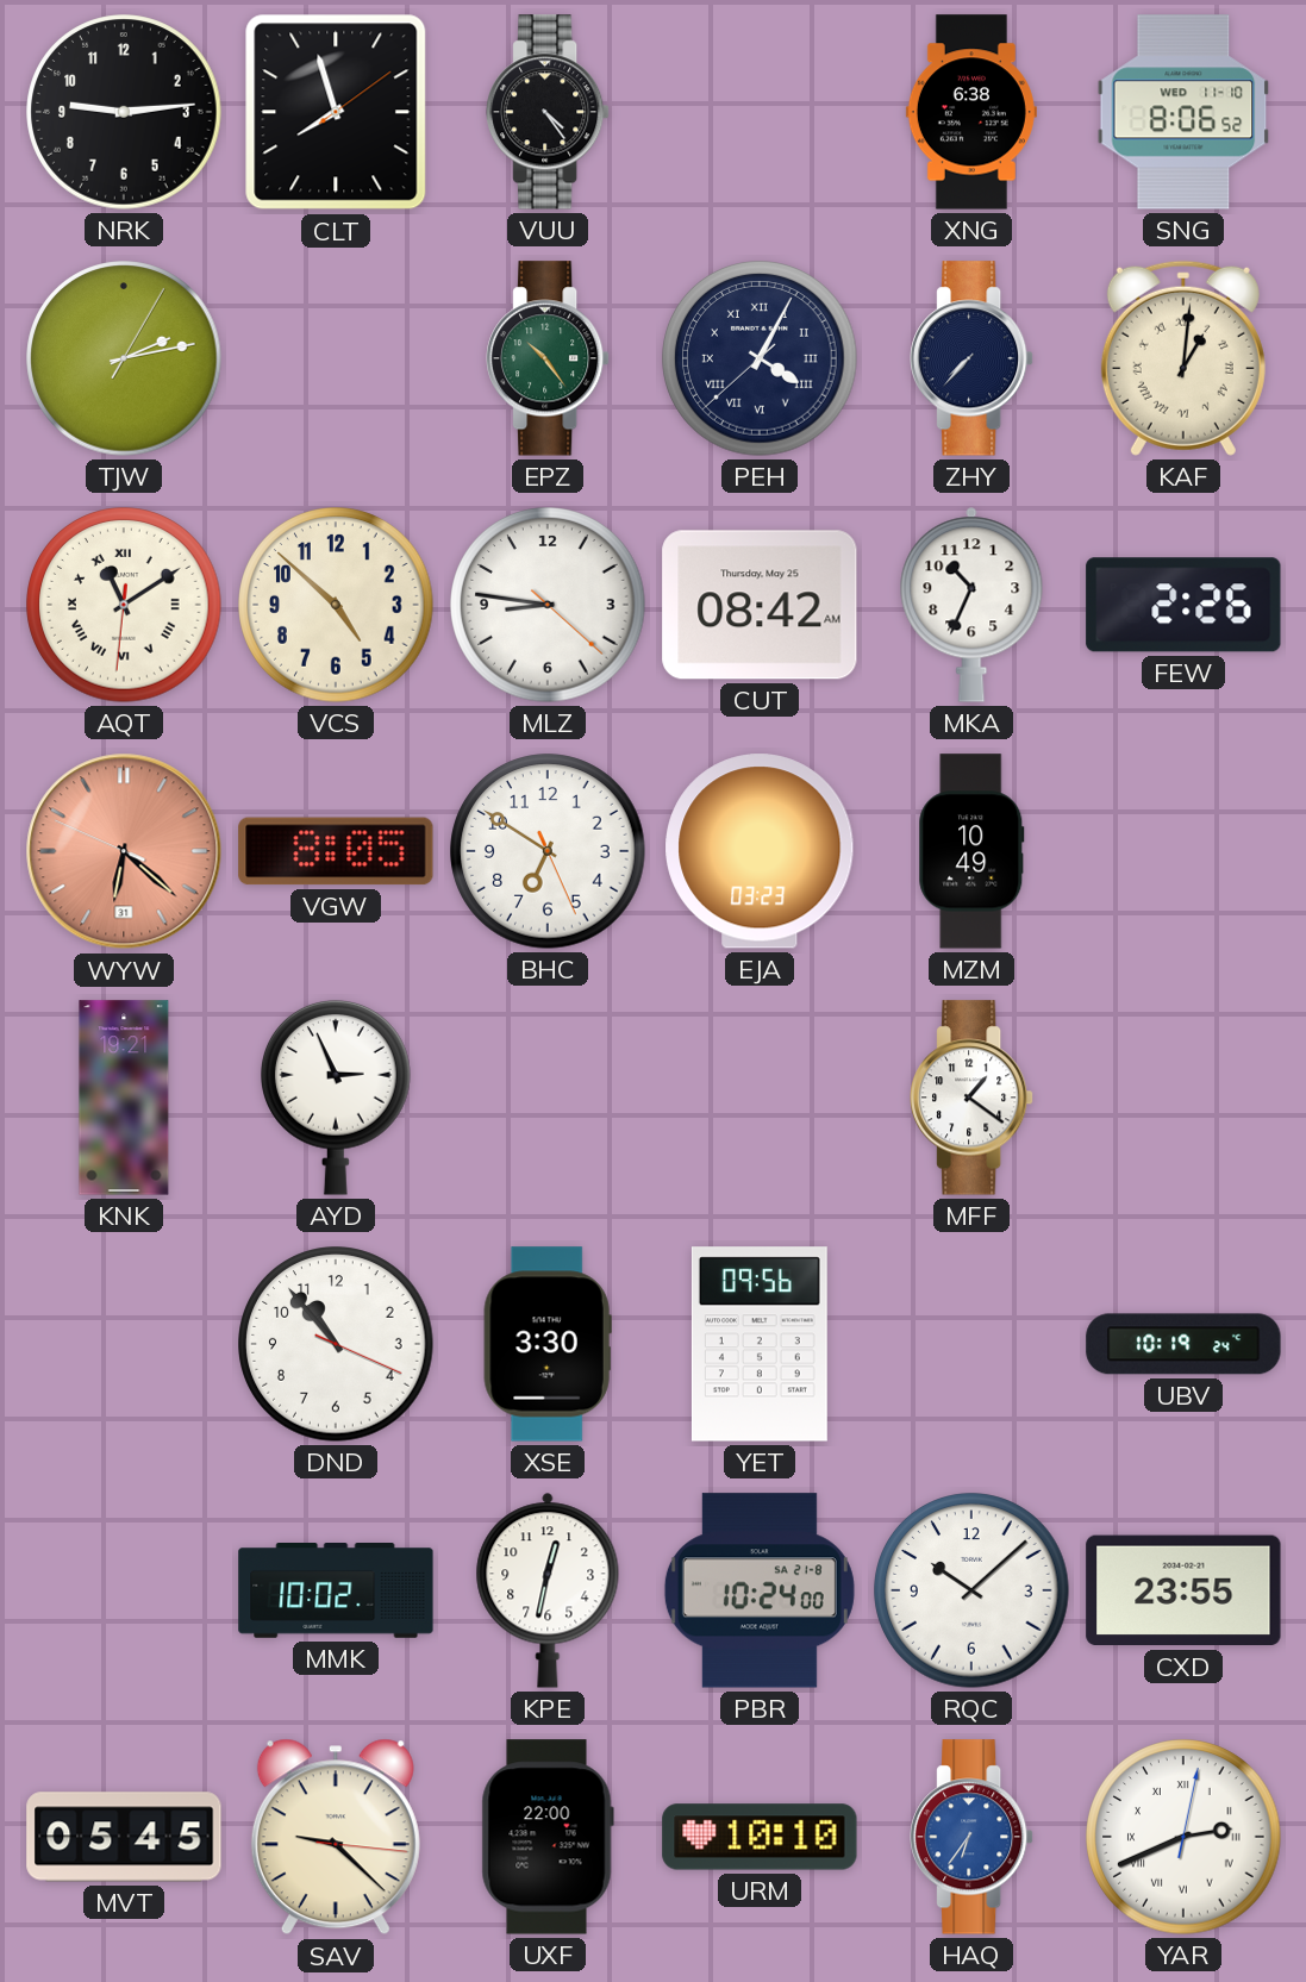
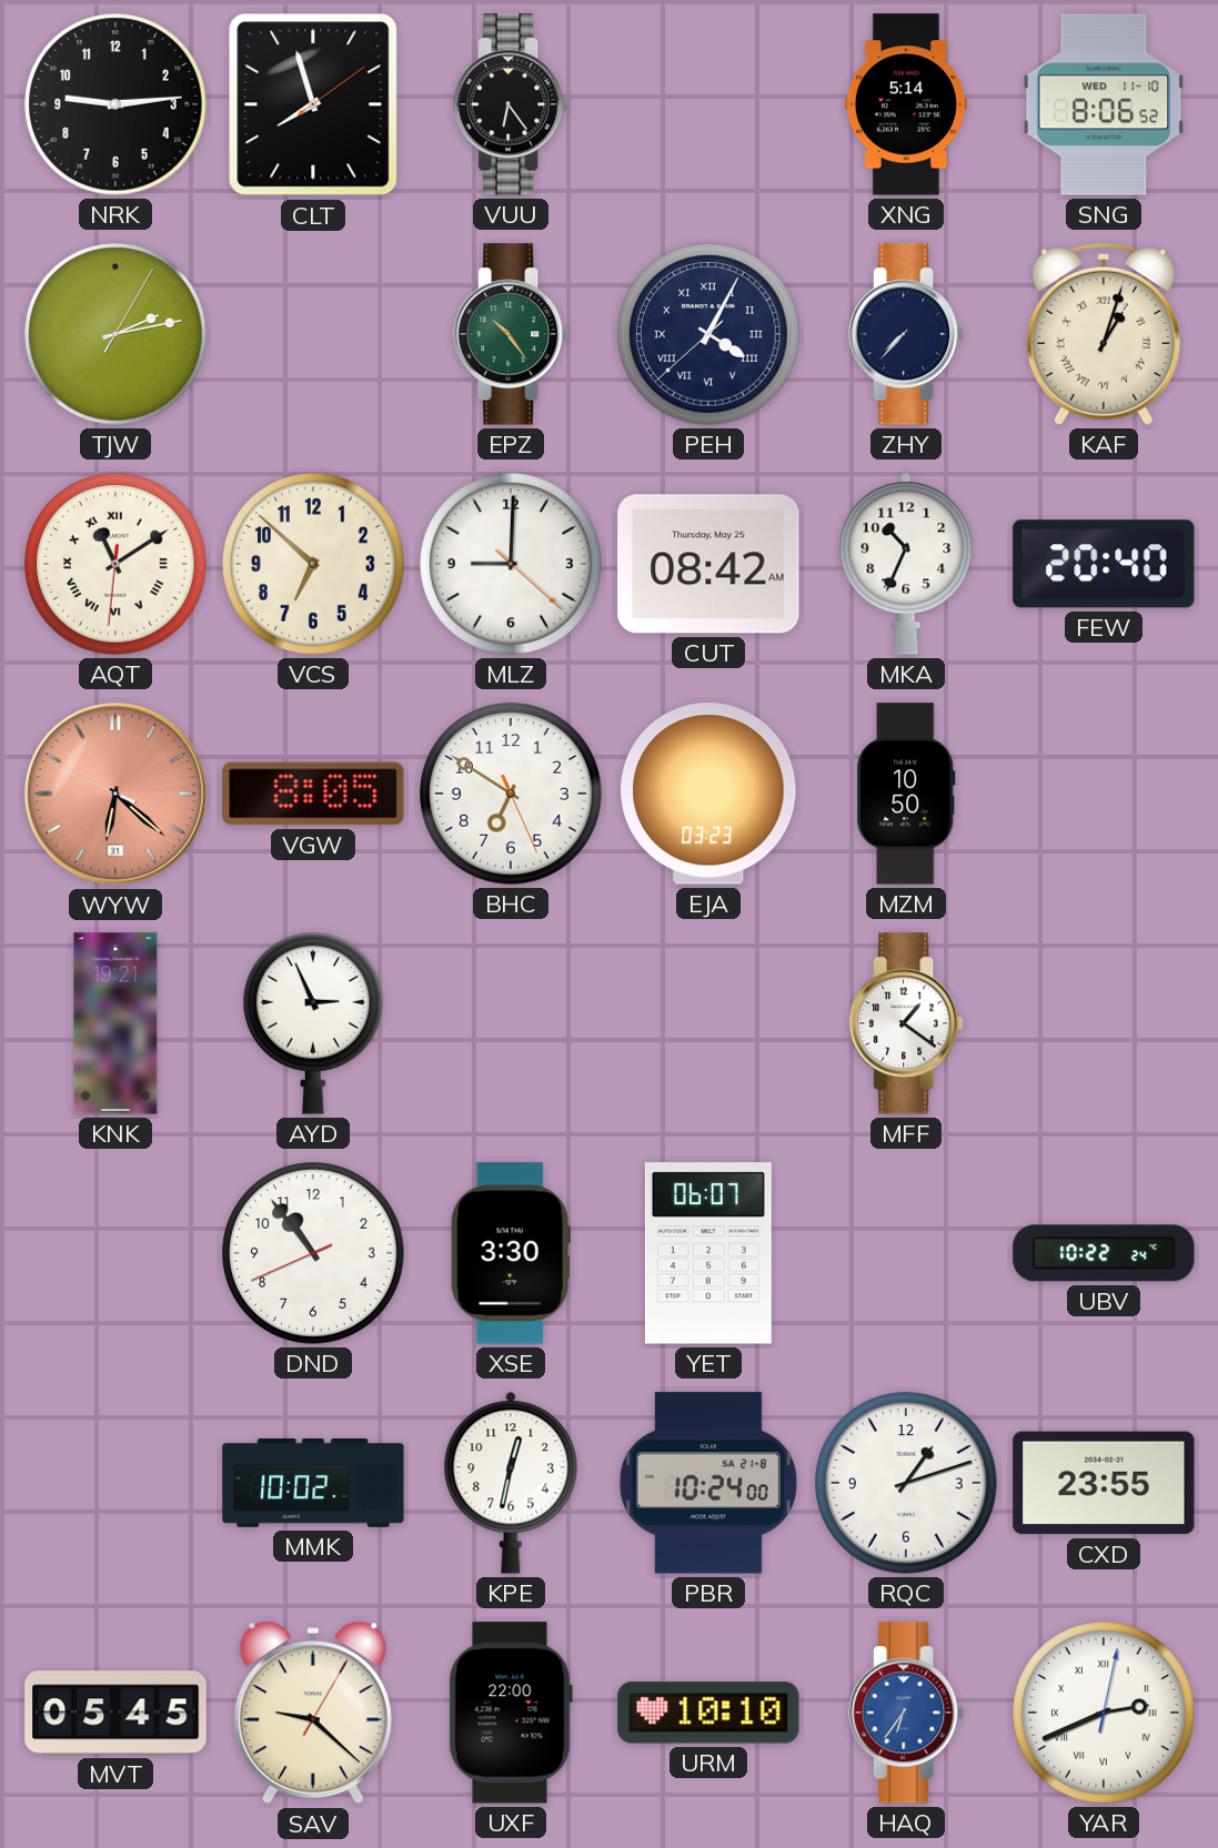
VUU: 4:24 -> 6:24 (512, 104)
XNG: 6:38 -> 5:14 (906, 104)
KAF: 1:01 -> 1:03 (1104, 334)
VCS: 4:52 -> 6:52 (313, 564)
MLZ: 8:46 -> 9:00 (511, 564)
FEW: 2:26 -> 20:40 (1104, 564)
MZM: 10:49 -> 10:50 (906, 794)
DND: 10:53:19 -> 10:53:41 (313, 1253)
YET: 09:56 -> 06:07 (708, 1253)
UBV: 10:19 -> 10:22 (1104, 1253)
RQC: 10:08 -> 1:12 (906, 1483)
SAV: 9:22:16 -> 9:22:05 (313, 1713)
